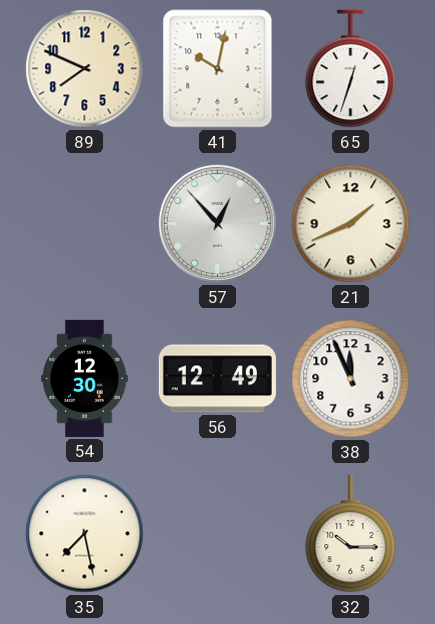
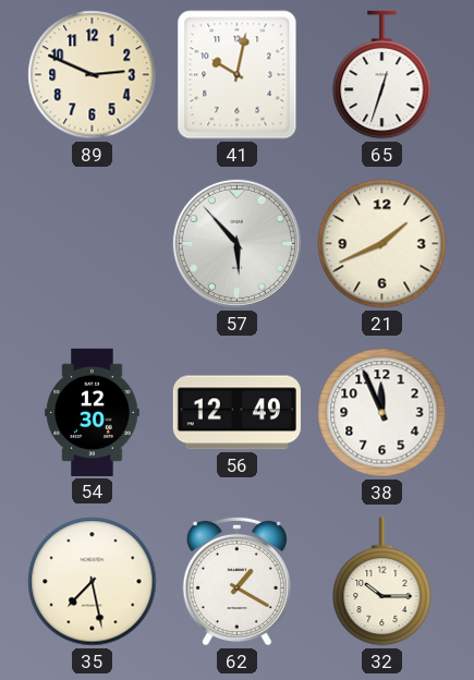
89: 7:49 -> 2:49 (93, 75)
57: 12:53 -> 5:53 (236, 243)
62: none -> 1:20 (236, 581)
